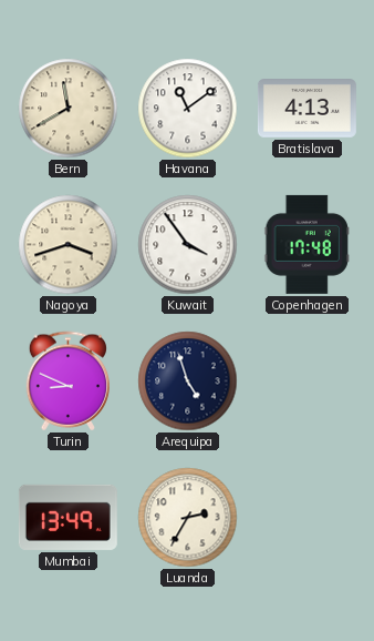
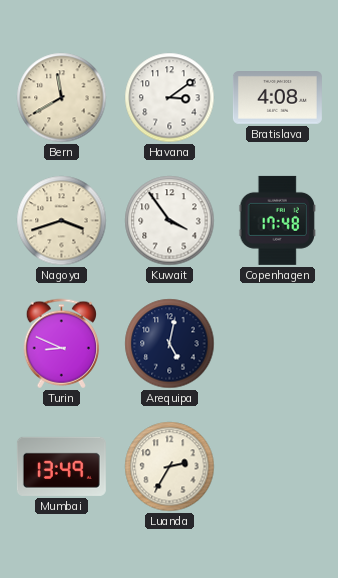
Havana: 11:09 -> 3:09 (170, 98)
Bratislava: 4:13 -> 4:08 (277, 98)
Arequipa: 4:57 -> 5:02 (170, 344)
